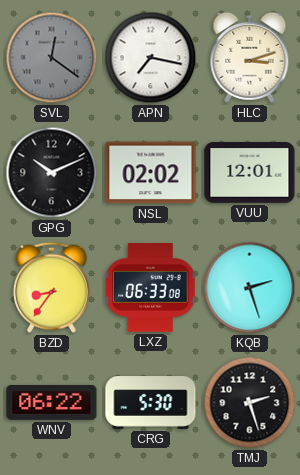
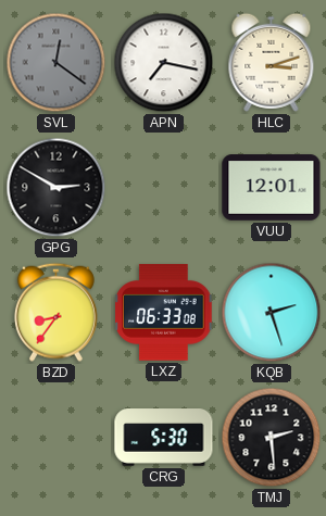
GPG: 10:11 -> 2:50 (57, 188)
NSL: 02:02 -> none (151, 173)
WNV: 06:22 -> none (52, 402)
TMJ: 2:27 -> 2:29 (272, 438)
